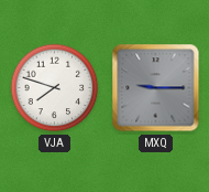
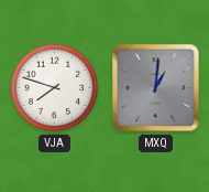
MXQ: 9:15 -> 1:01 (156, 88)
